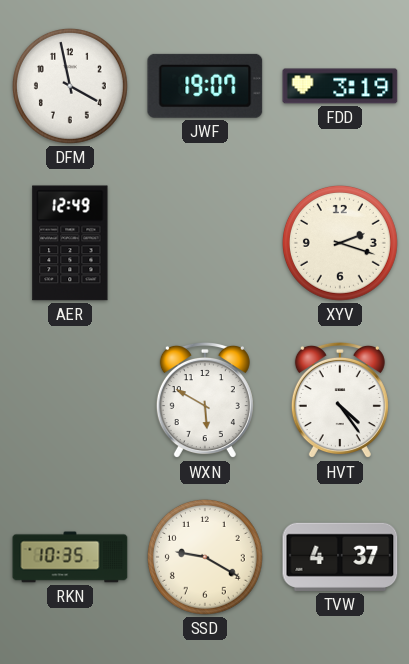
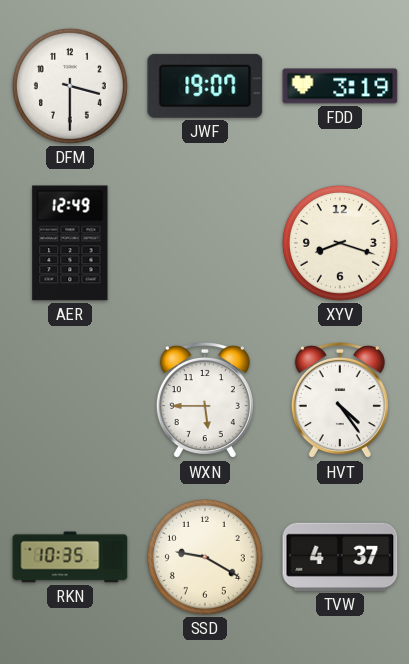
DFM: 3:58 -> 3:30 (70, 86)
XYV: 2:18 -> 8:18 (340, 243)
WXN: 5:50 -> 5:45 (205, 400)
